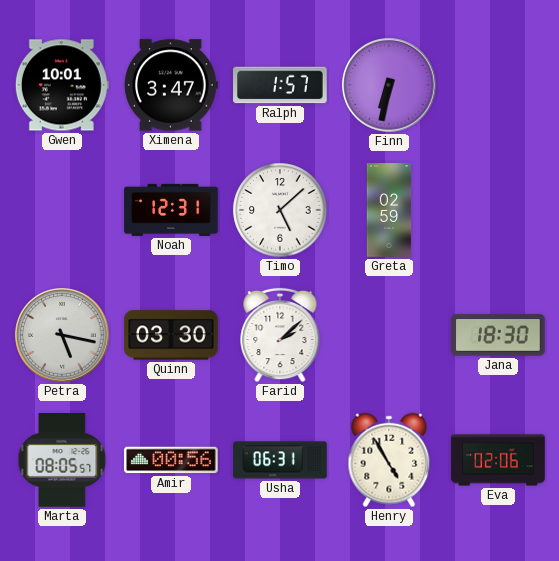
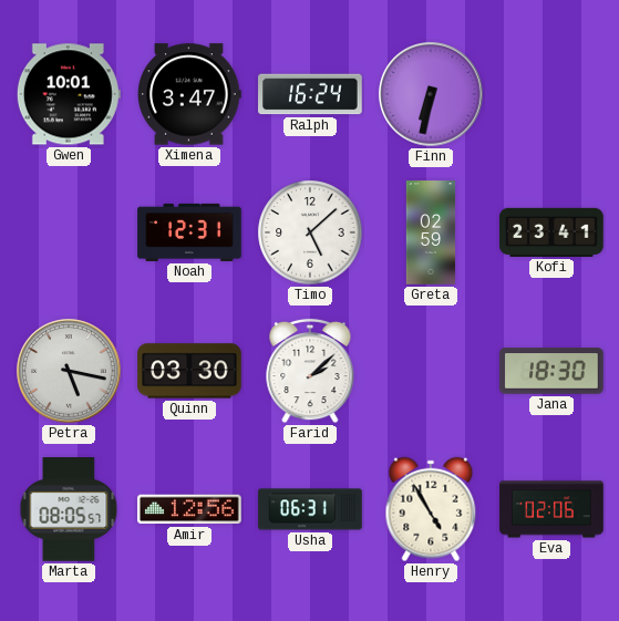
Ralph: 1:57 -> 16:24 (310, 94)
Kofi: none -> 23:41 (551, 232)
Amir: 00:56 -> 12:56 (189, 509)
